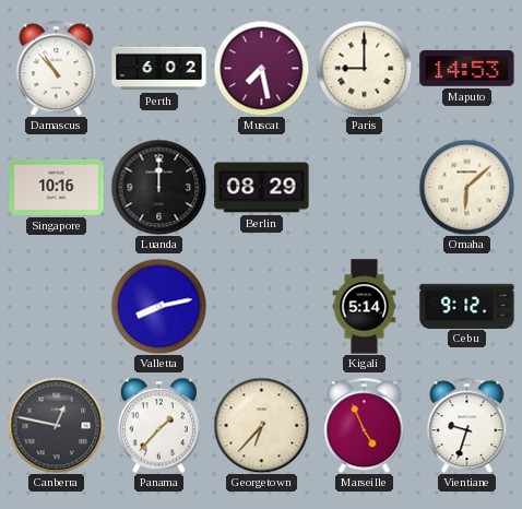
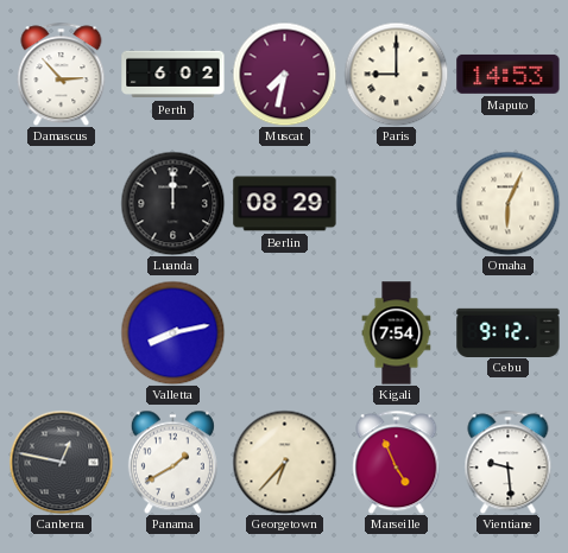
Damascus: 10:53 -> 2:53 (62, 74)
Muscat: 7:28 -> 7:32 (284, 74)
Singapore: 10:16 -> none (57, 187)
Omaha: 6:08 -> 6:04 (507, 203)
Kigali: 5:14 -> 7:54 (397, 333)
Panama: 1:37 -> 1:40 (172, 462)
Vientiane: 9:33 -> 9:29 (509, 462)
